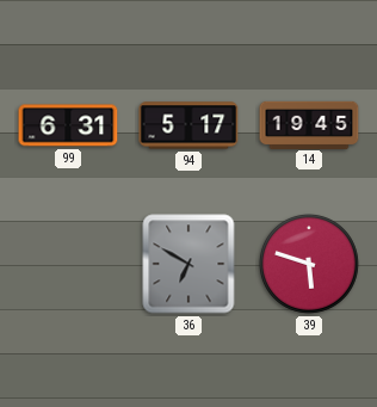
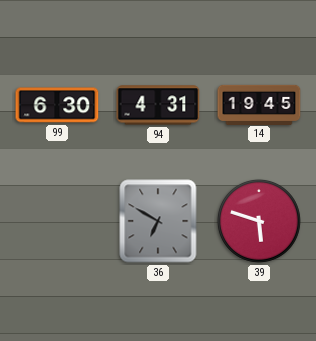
99: 6:31 -> 6:30 (57, 105)
94: 5:17 -> 4:31 (158, 105)
